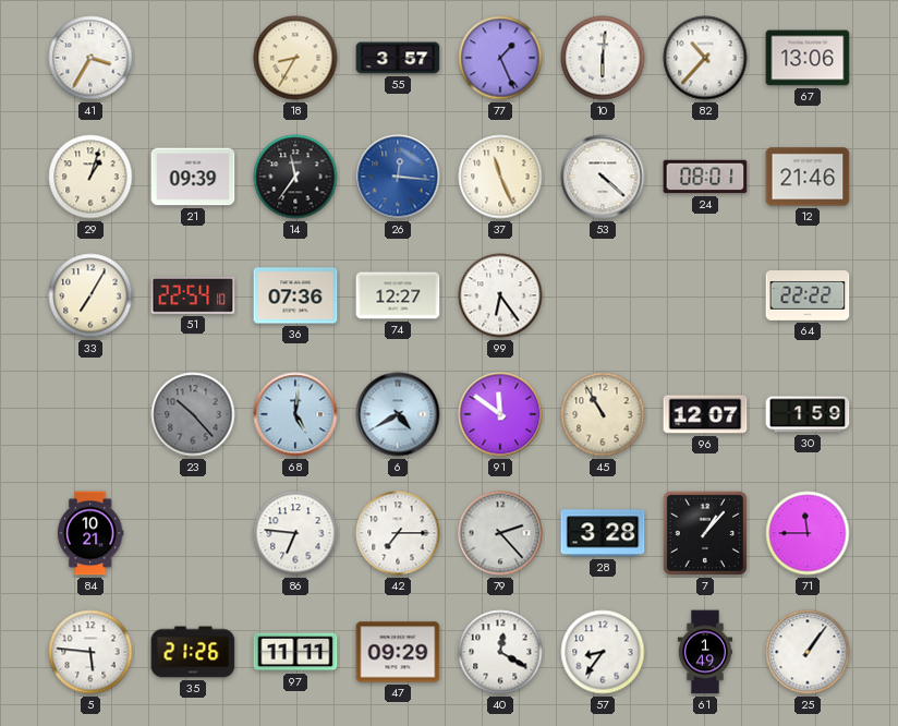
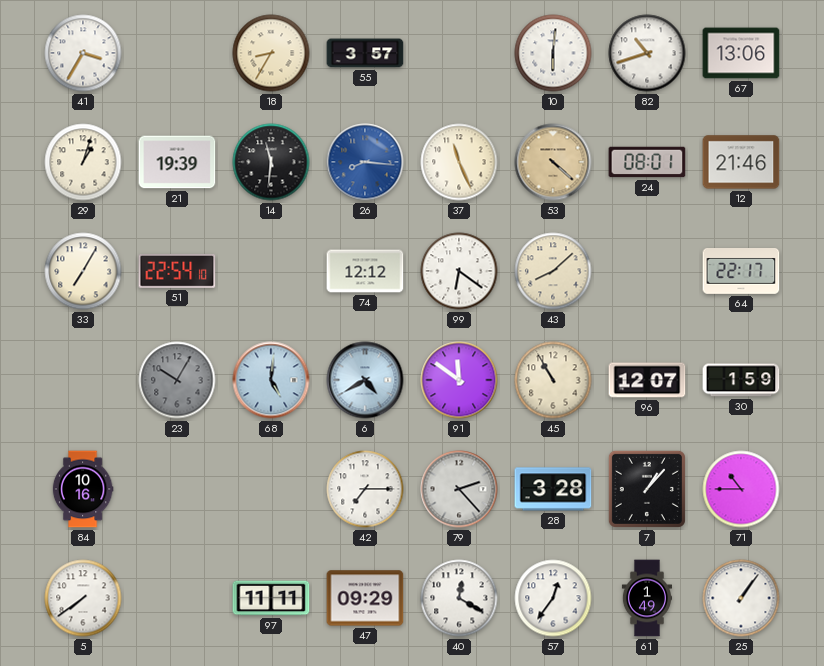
77: 1:26 -> none (500, 58)
82: 10:37 -> 10:42 (647, 53)
21: 09:39 -> 19:39 (177, 162)
14: 11:36 -> 11:31 (271, 162)
26: 12:16 -> 8:16 (365, 162)
53 dial: white -> champagne (553, 162)
36: 07:36 -> none (295, 295)
74: 12:27 -> 12:12 (365, 271)
99: 6:24 -> 6:21 (459, 271)
43: none -> 8:08 (553, 271)
64: 22:22 -> 22:17 (741, 272)
23: 10:23 -> 10:05 (177, 380)
84: 10:21 -> 10:16 (83, 489)
86: 6:46 -> none (295, 533)
71: 11:45 -> 10:45 (741, 489)
5: 5:46 -> 7:39 (83, 598)
35: 21:26 -> none (193, 652)
57: 8:36 -> 12:36 (553, 598)
